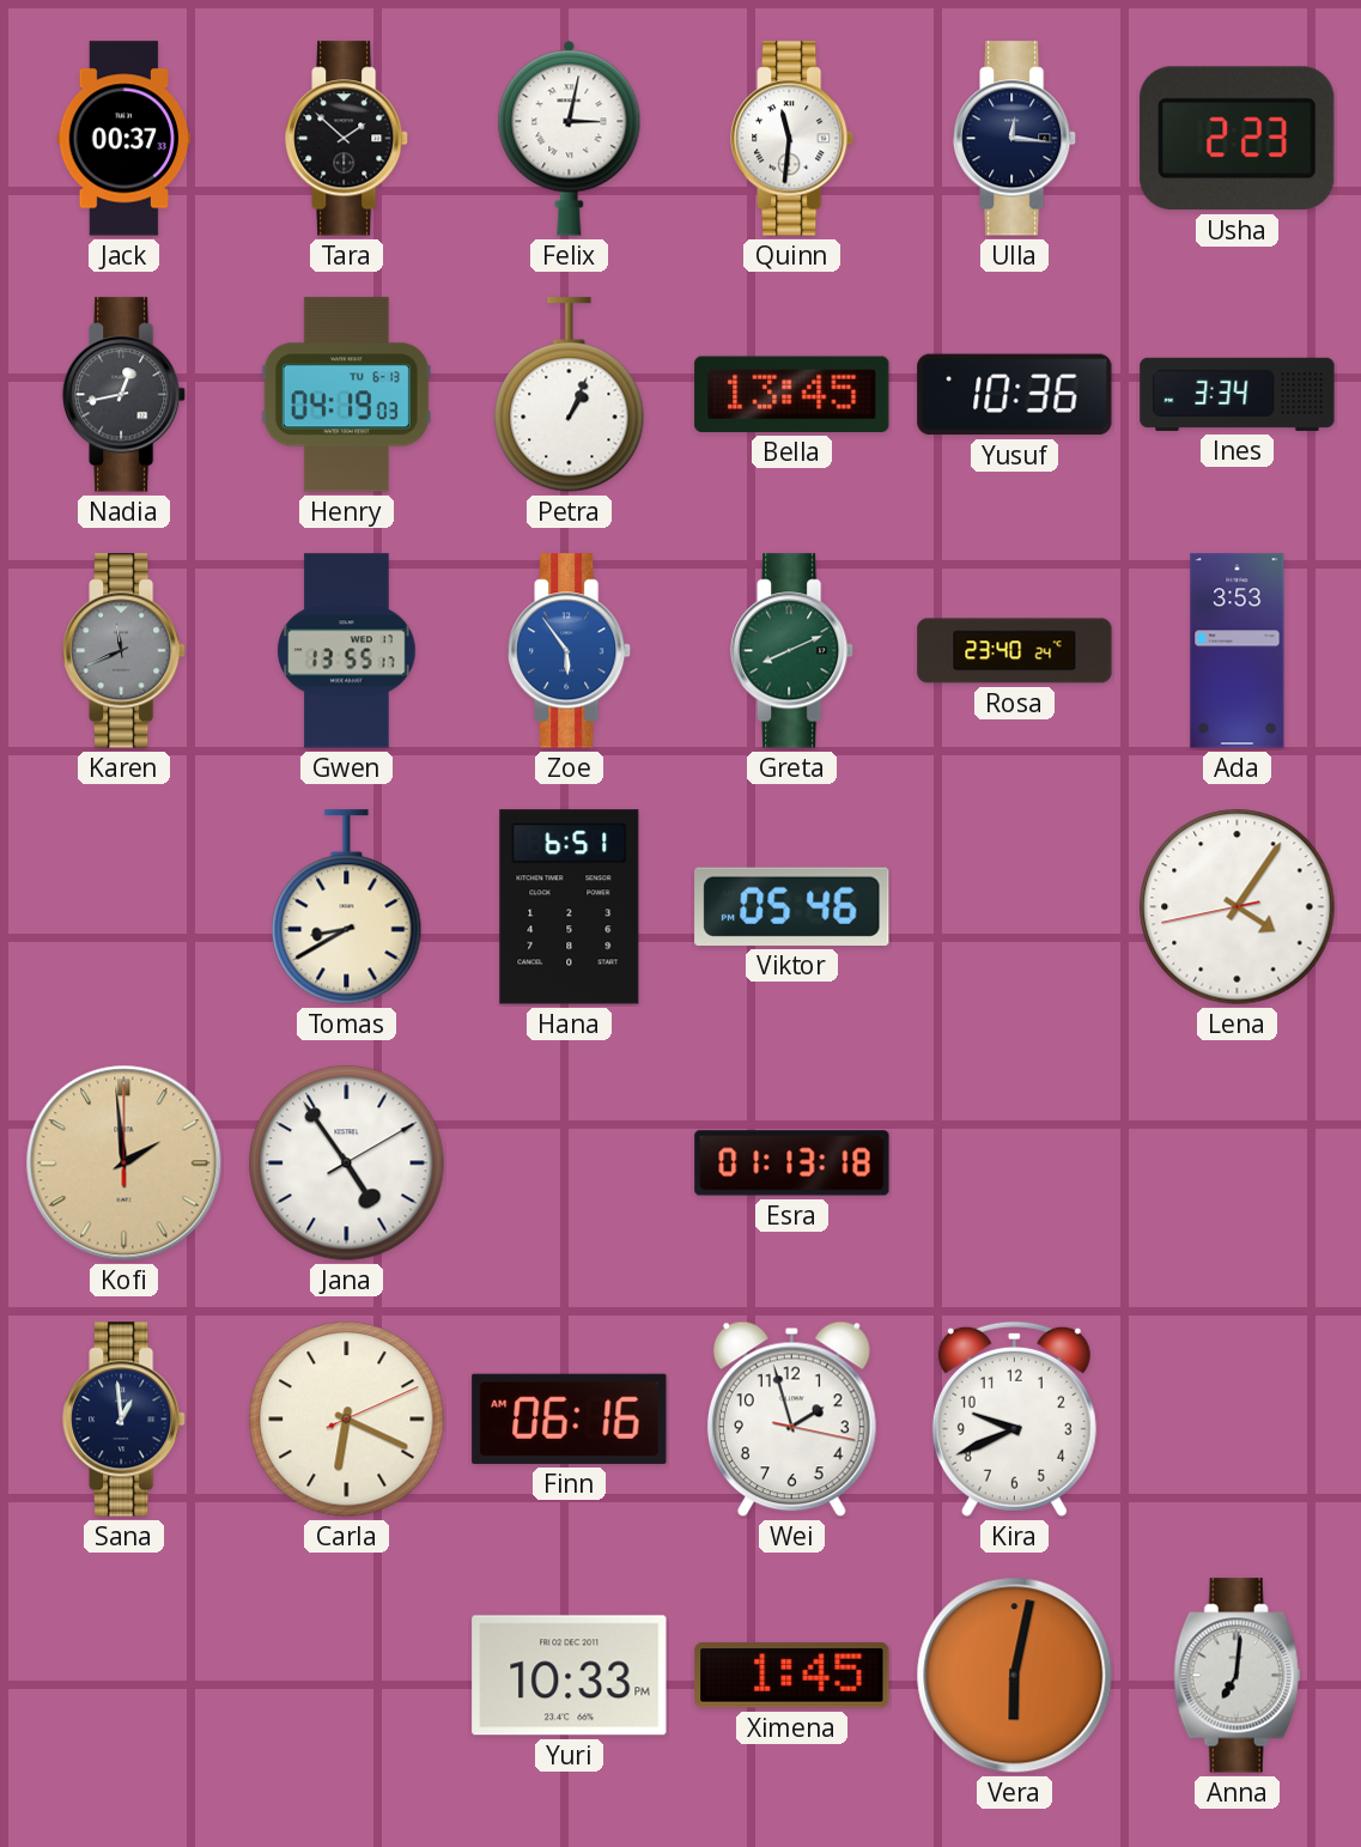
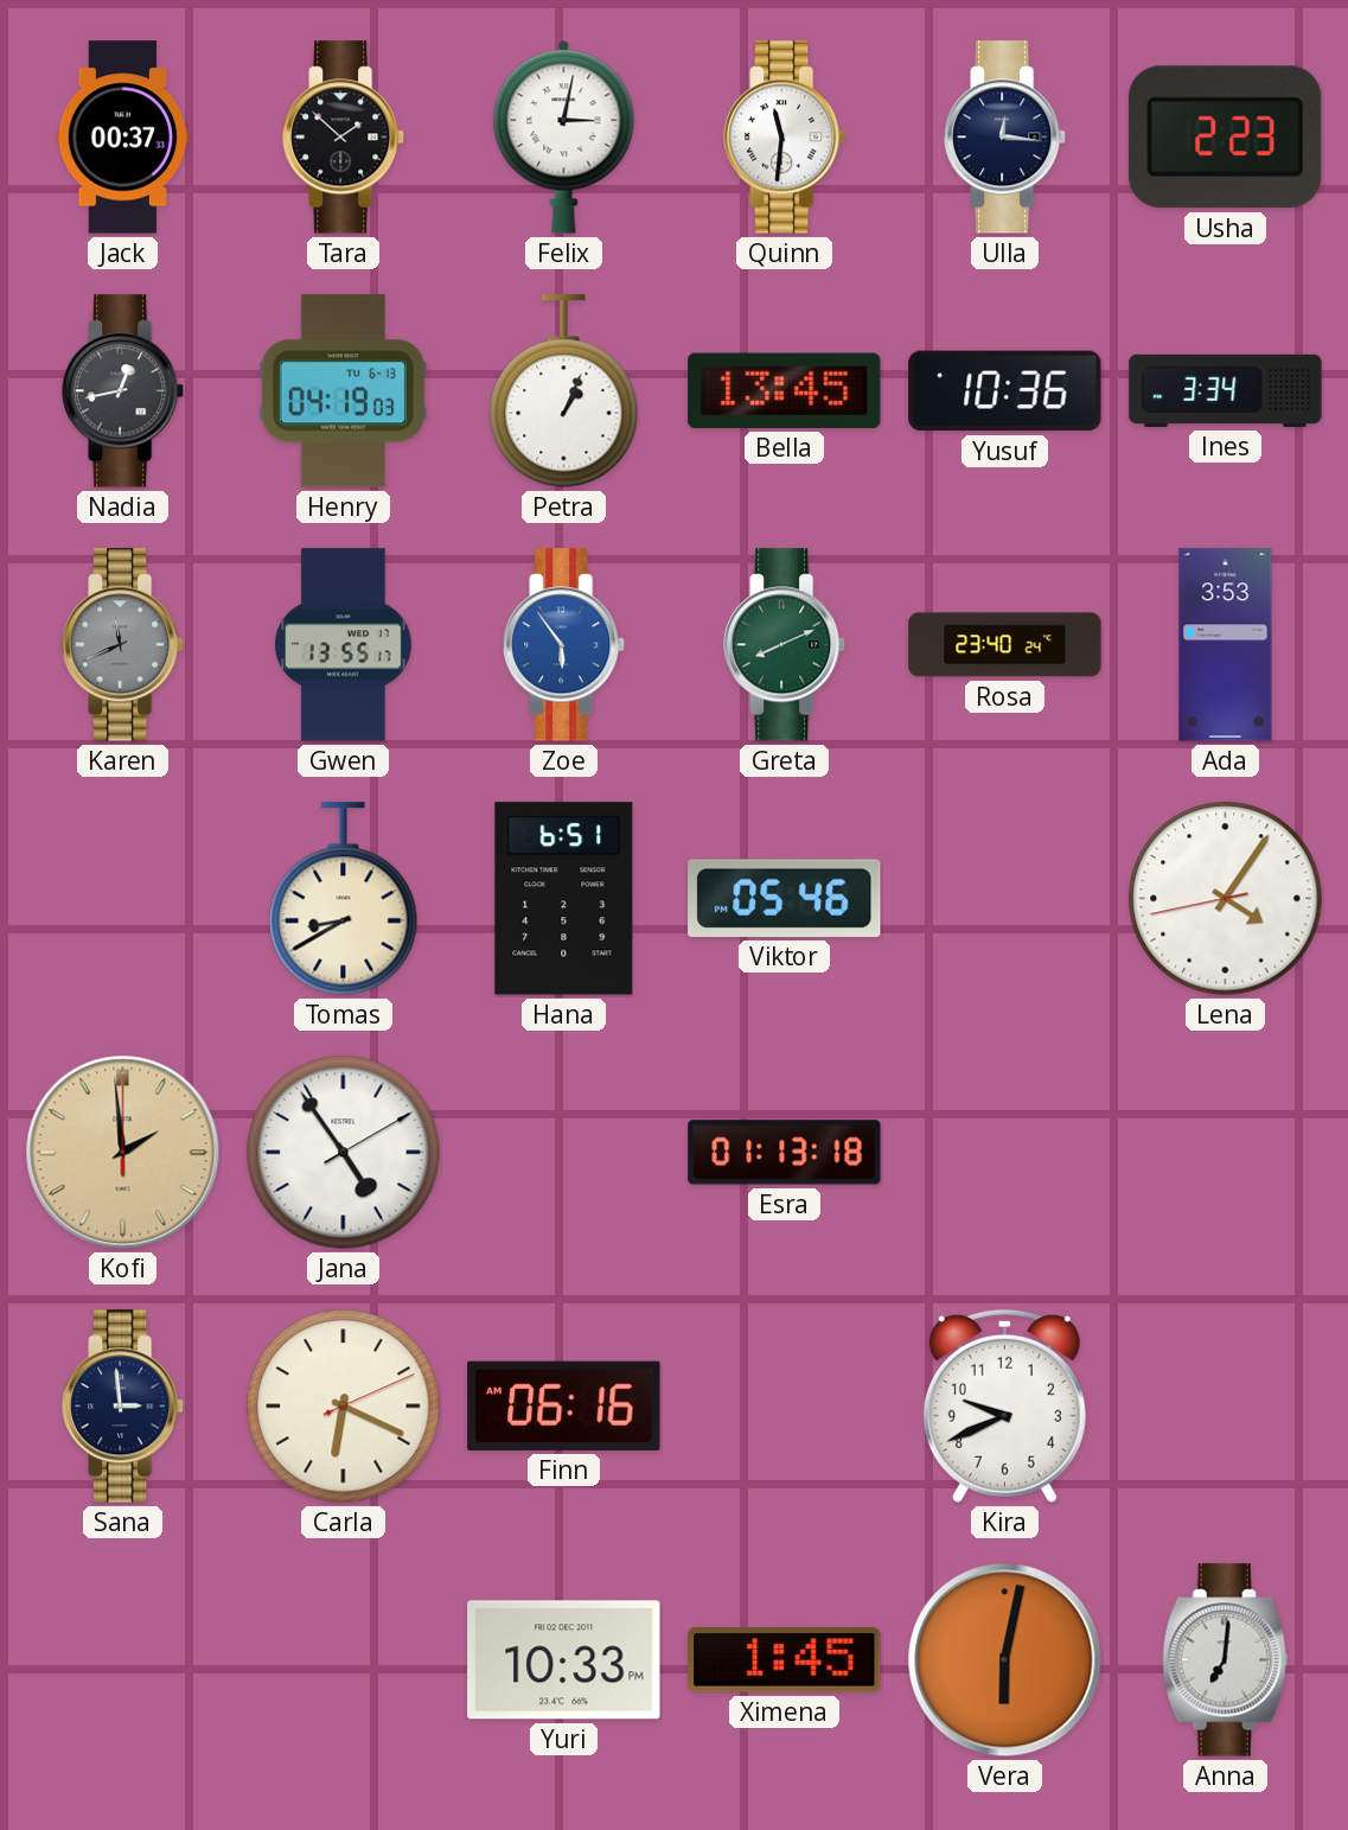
Sana: 12:59 -> 2:59 (124, 1407)
Wei: 1:57 -> none (791, 1420)
